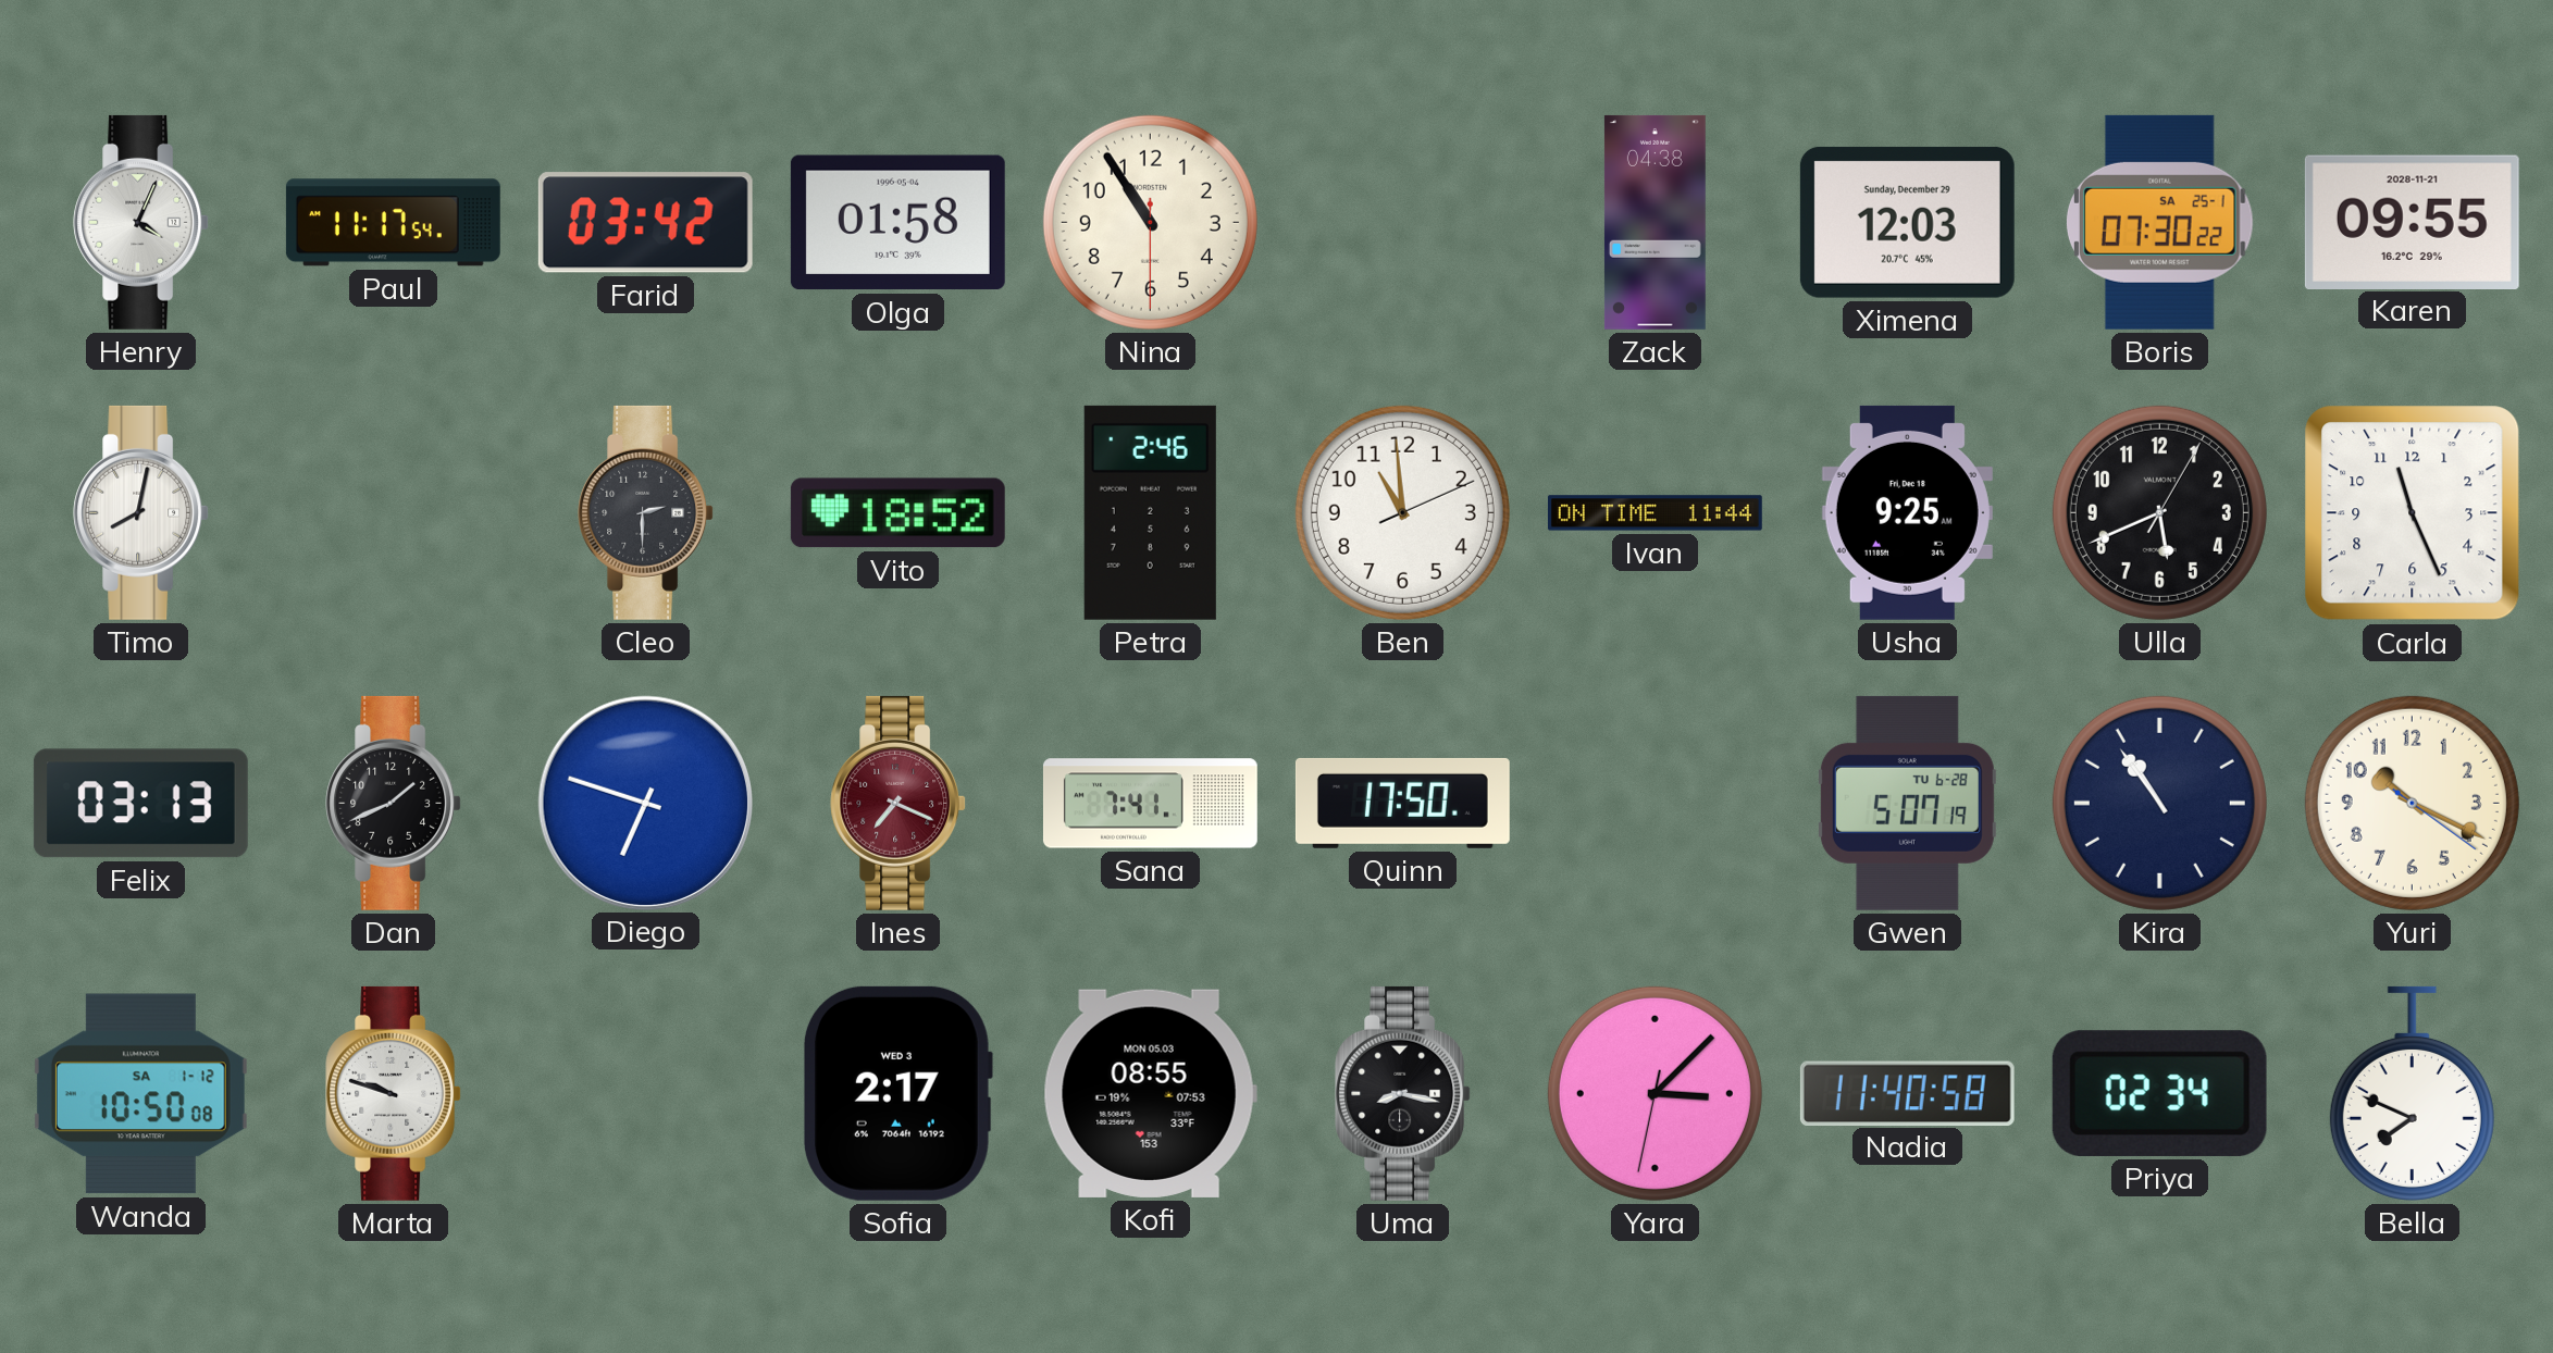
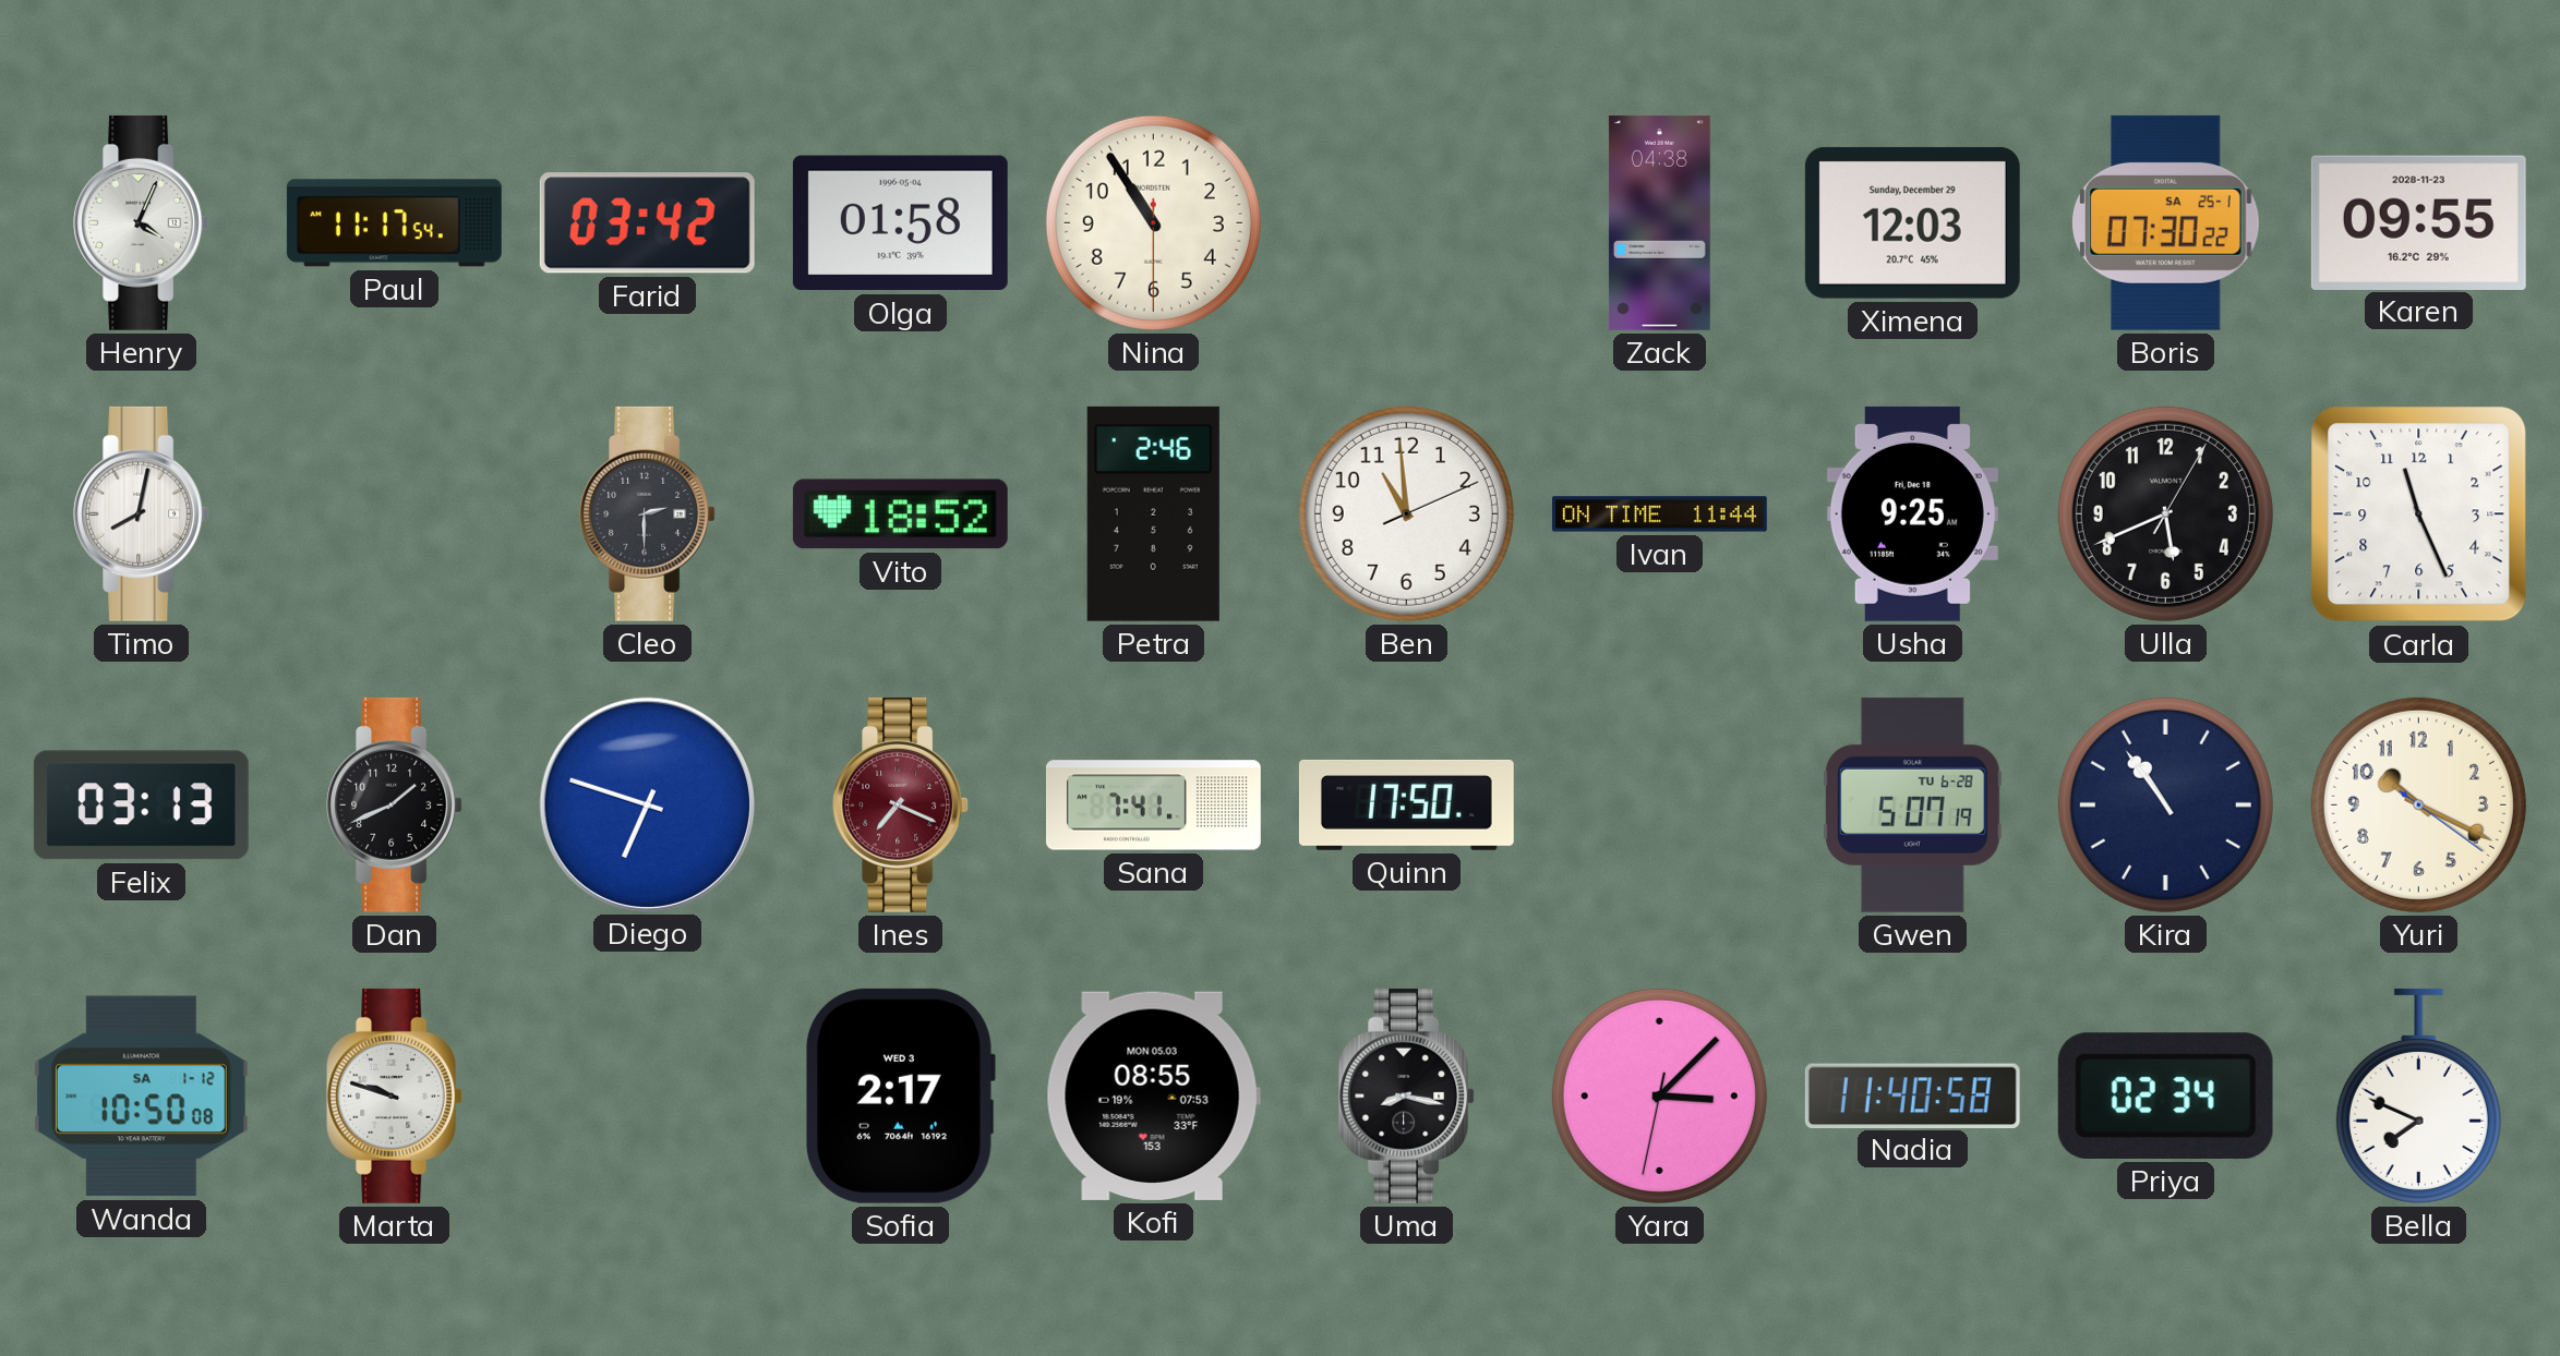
Karen date: 2028-11-21 -> 2028-11-23 (2418, 222)
